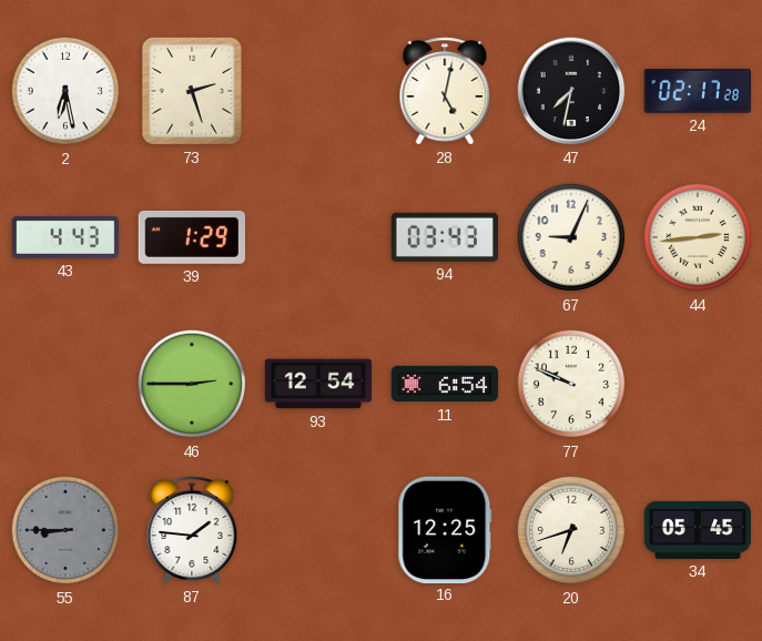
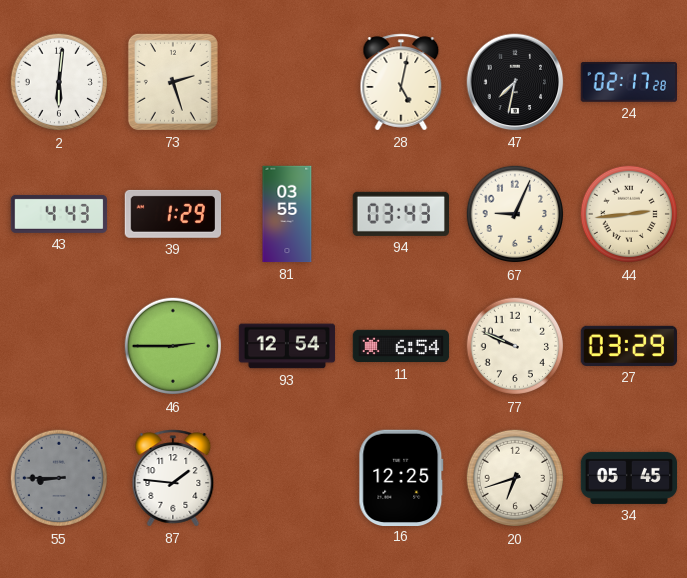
2: 6:28 -> 6:01 (59, 82)
81: none -> 03:55 (287, 214)
27: none -> 03:29 (629, 346)
